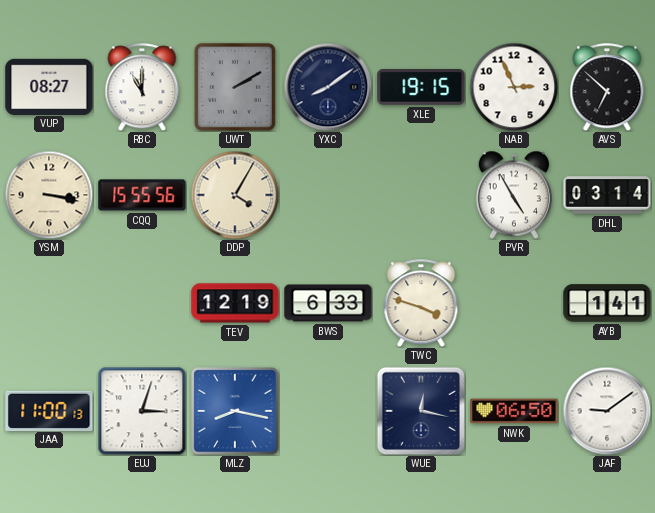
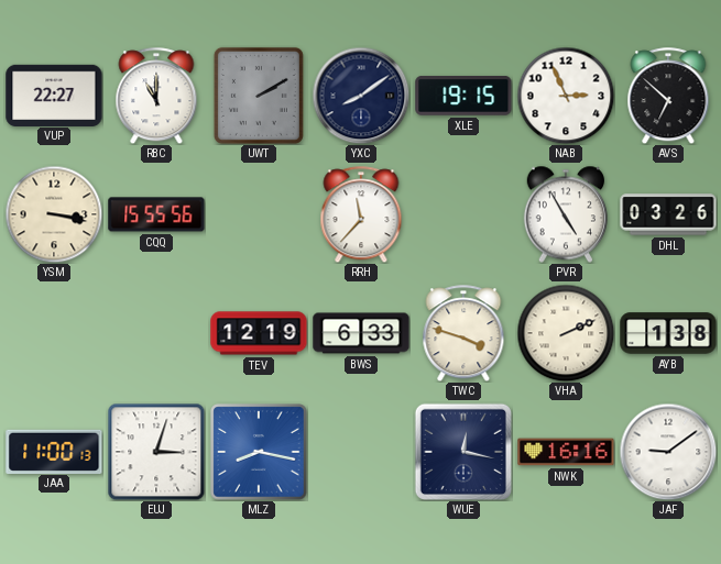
VUP: 08:27 -> 22:27 (54, 95)
DDP: 4:05 -> none (235, 195)
RRH: none -> 11:37 (361, 214)
DHL: 03:14 -> 03:26 (668, 214)
VHA: none -> 2:11 (566, 333)
AYB: 1:41 -> 1:38 (668, 333)
NWK: 06:50 -> 16:16 (566, 452)
